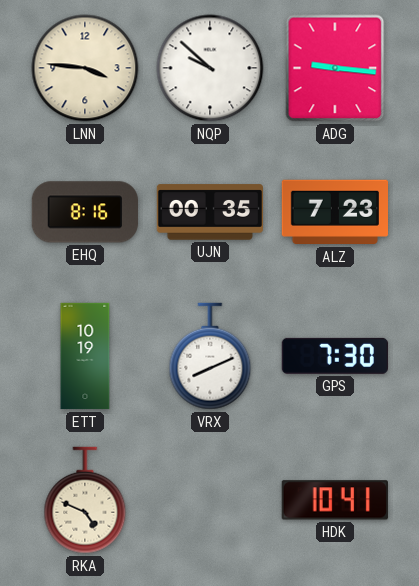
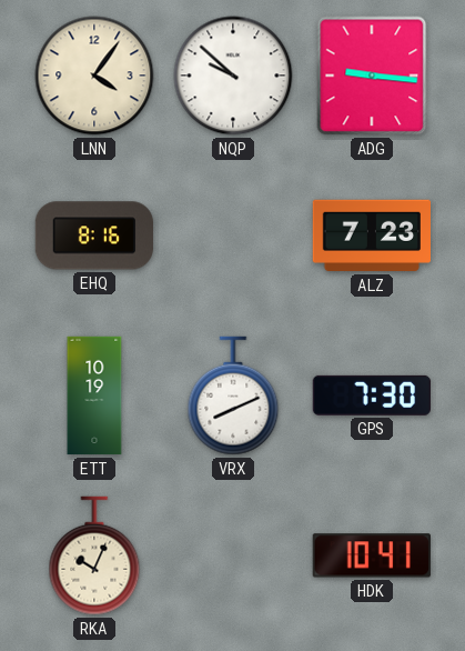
LNN: 3:46 -> 4:06 (94, 76)
UJN: 00:35 -> none (209, 212)
RKA: 4:49 -> 10:04 (94, 555)
